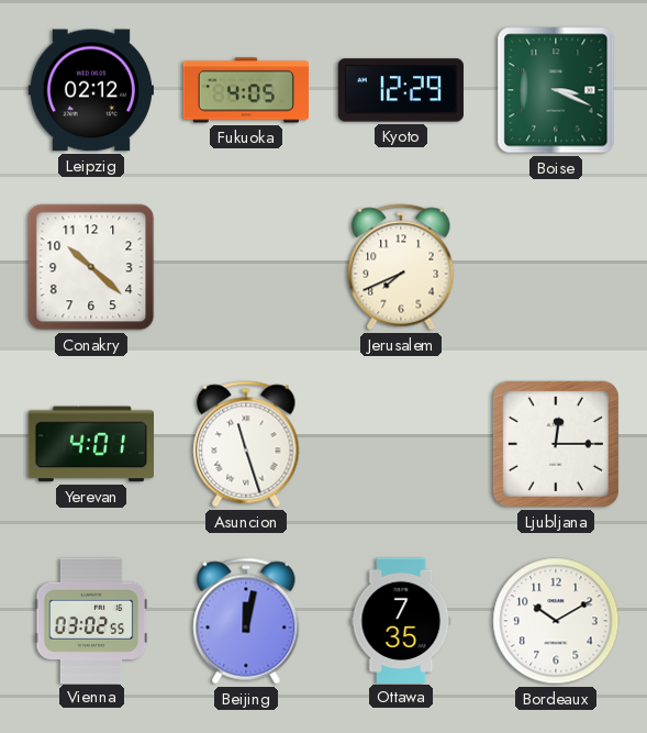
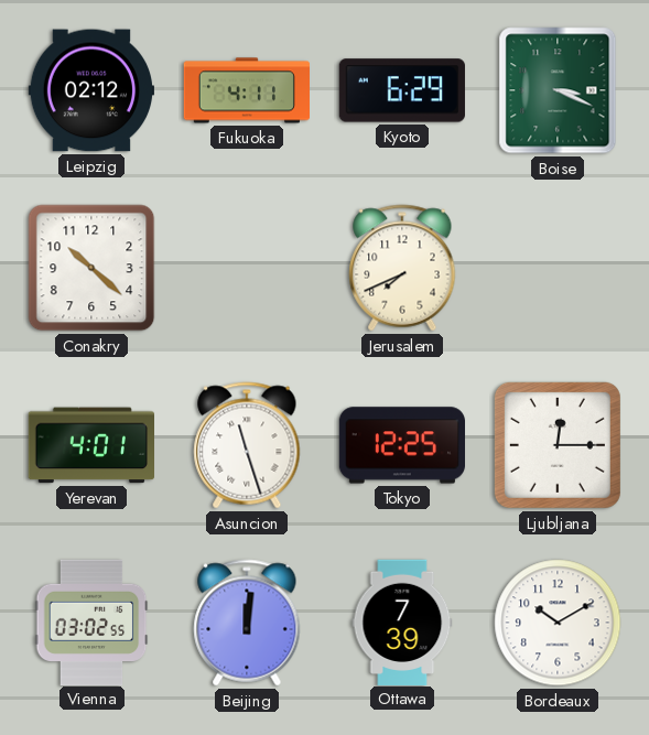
Fukuoka: 4:05 -> 4:11 (246, 90)
Kyoto: 12:29 -> 6:29 (402, 90)
Tokyo: none -> 12:25 (401, 445)
Beijing: 12:02 -> 12:01 (247, 623)
Ottawa: 7:35 -> 7:39 (402, 621)
